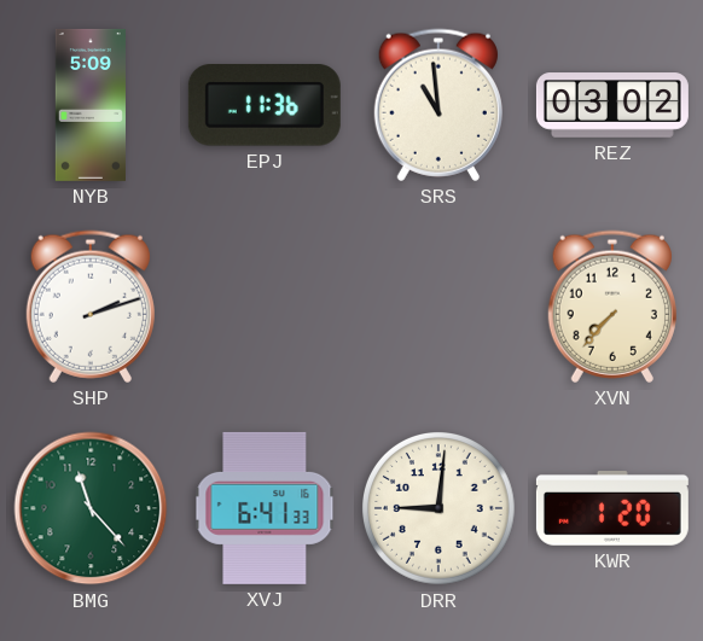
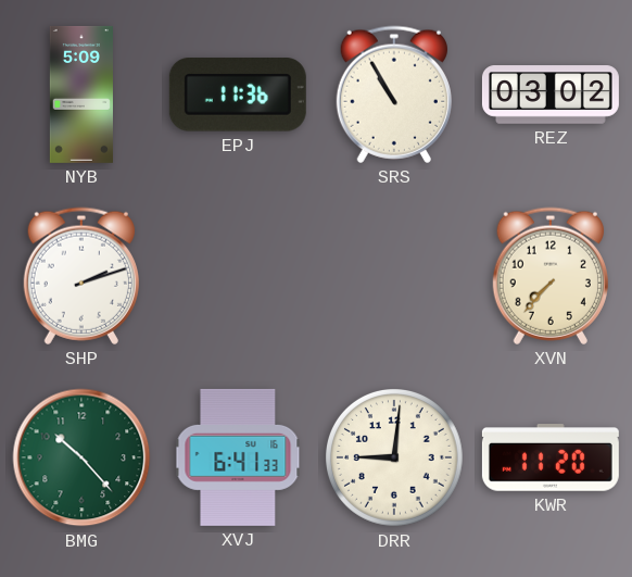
SRS: 10:59 -> 10:55 (394, 95)
BMG: 11:23 -> 10:23 (81, 457)
KWR: 1:20 -> 11:20 (551, 459)
